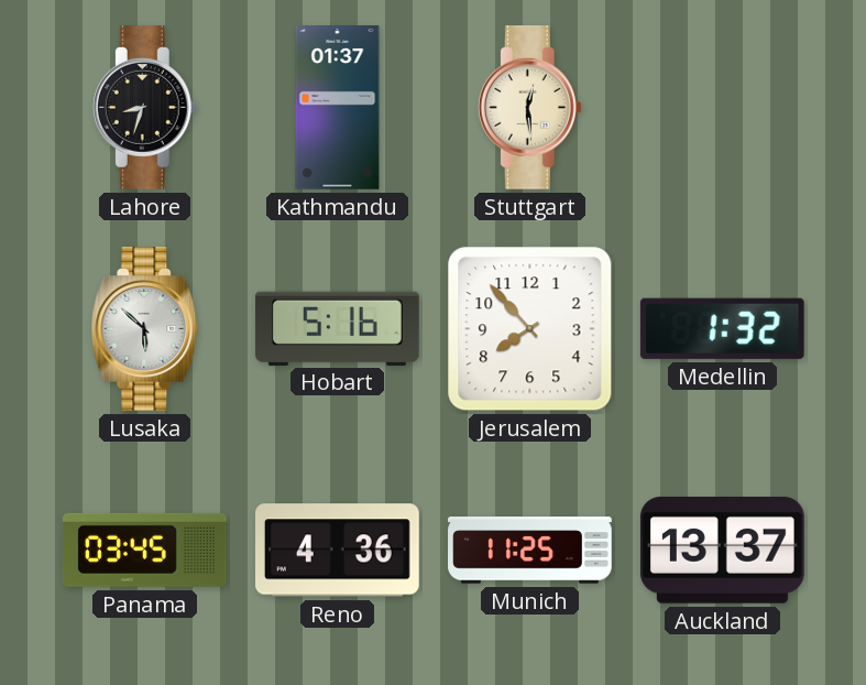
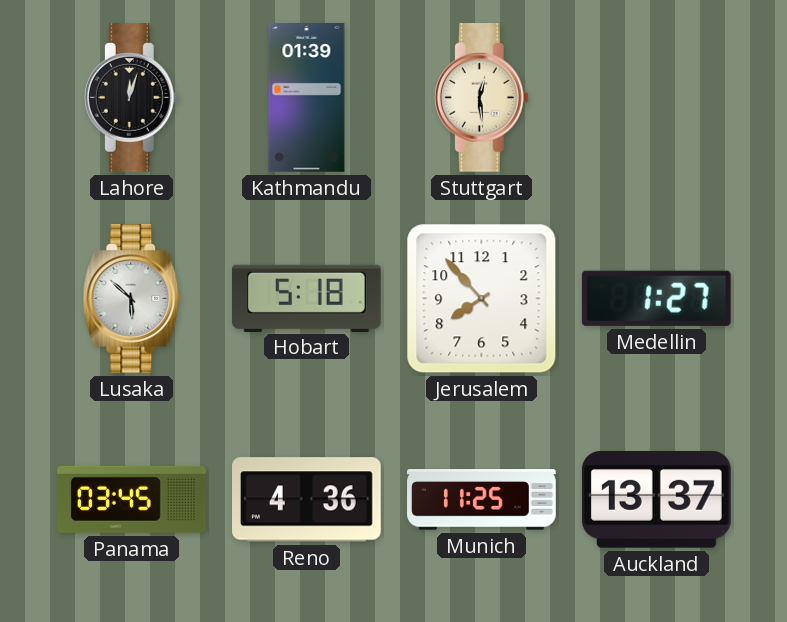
Lahore: 8:33 -> 12:03 (131, 98)
Kathmandu: 01:37 -> 01:39 (307, 98)
Hobart: 5:16 -> 5:18 (306, 298)
Medellin: 1:32 -> 1:27 (656, 298)
